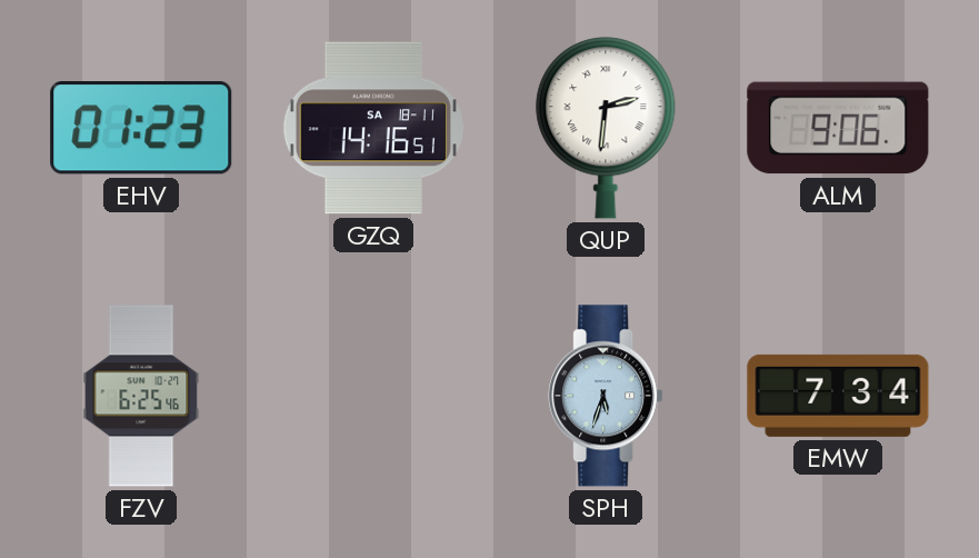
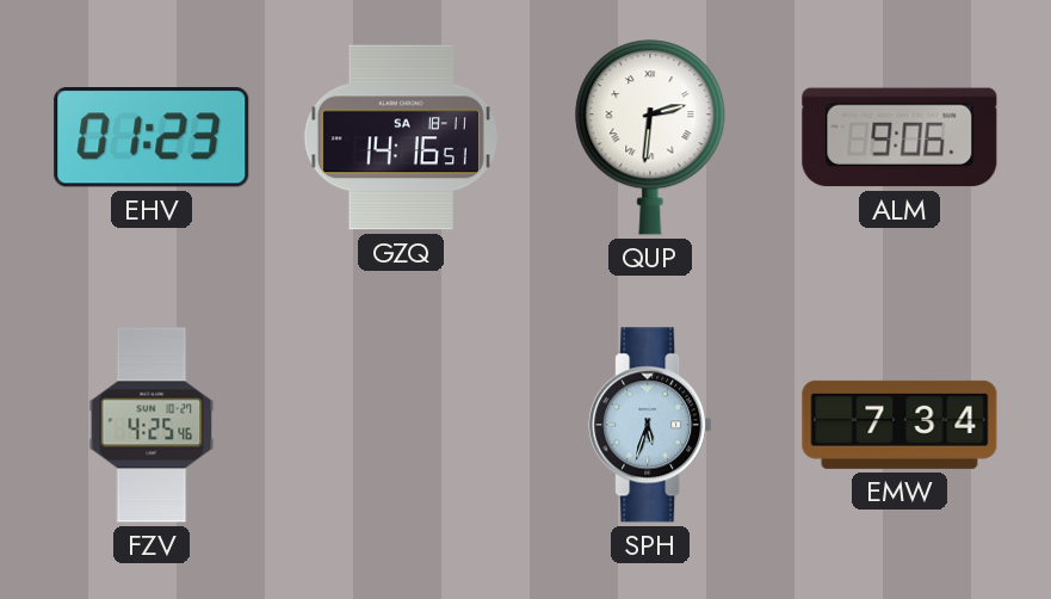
FZV: 6:25 -> 4:25 (152, 425)
